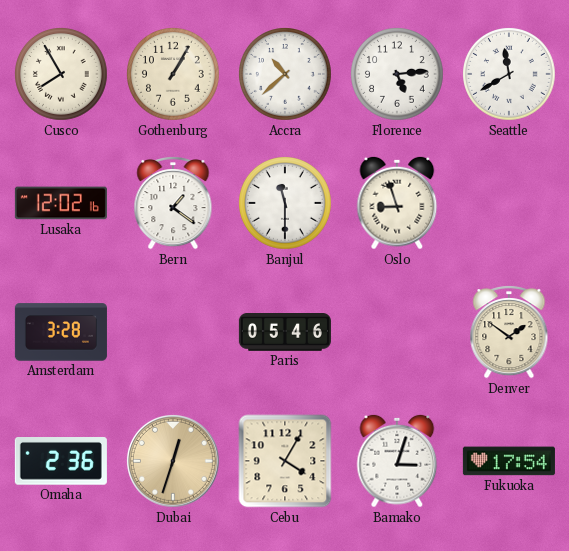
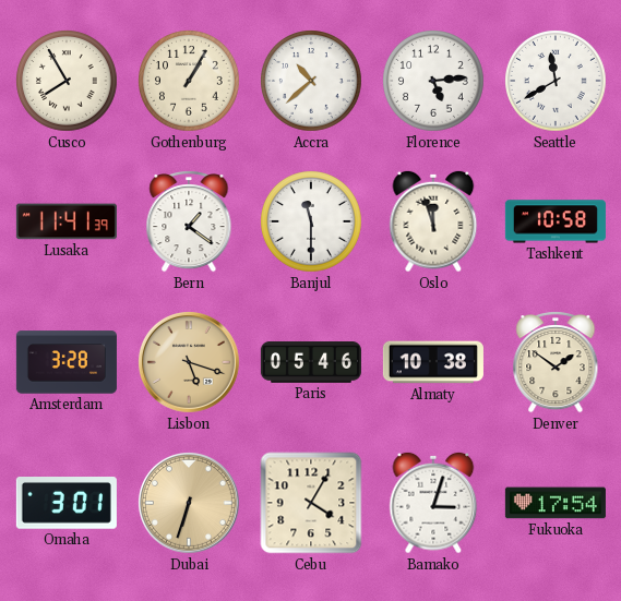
Lusaka: 12:02 -> 11:41 (67, 221)
Oslo: 8:57 -> 11:57 (433, 221)
Tashkent: none -> 10:58 (556, 221)
Lisbon: none -> 5:18 (189, 362)
Almaty: none -> 10:38 (433, 362)
Omaha: 2:36 -> 3:01 (67, 504)
Dubai: 12:33 -> 6:33 (189, 503)
